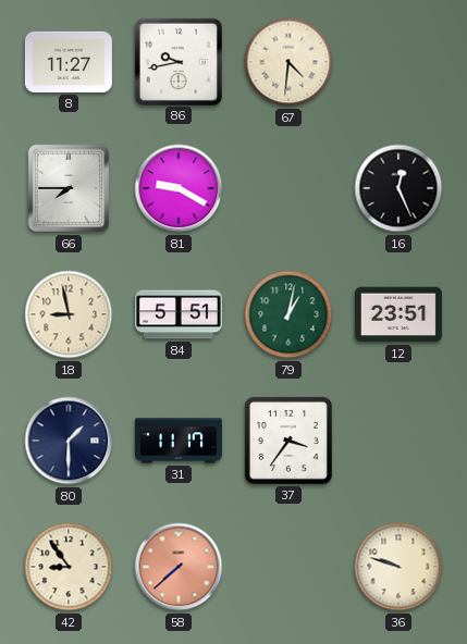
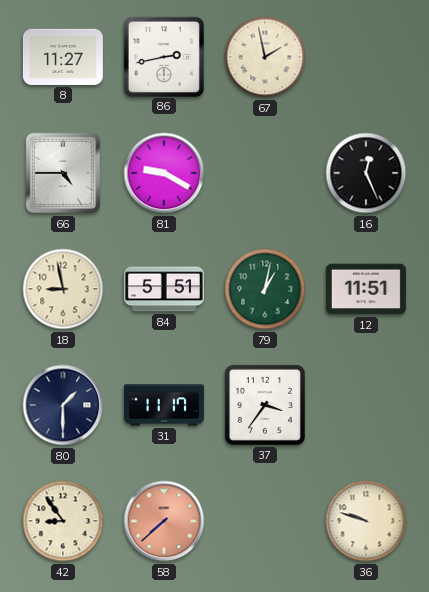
86: 9:43 -> 2:43 (163, 56)
67: 4:31 -> 1:58 (265, 57)
66: 7:45 -> 4:45 (63, 173)
12: 23:51 -> 11:51 (366, 289)
